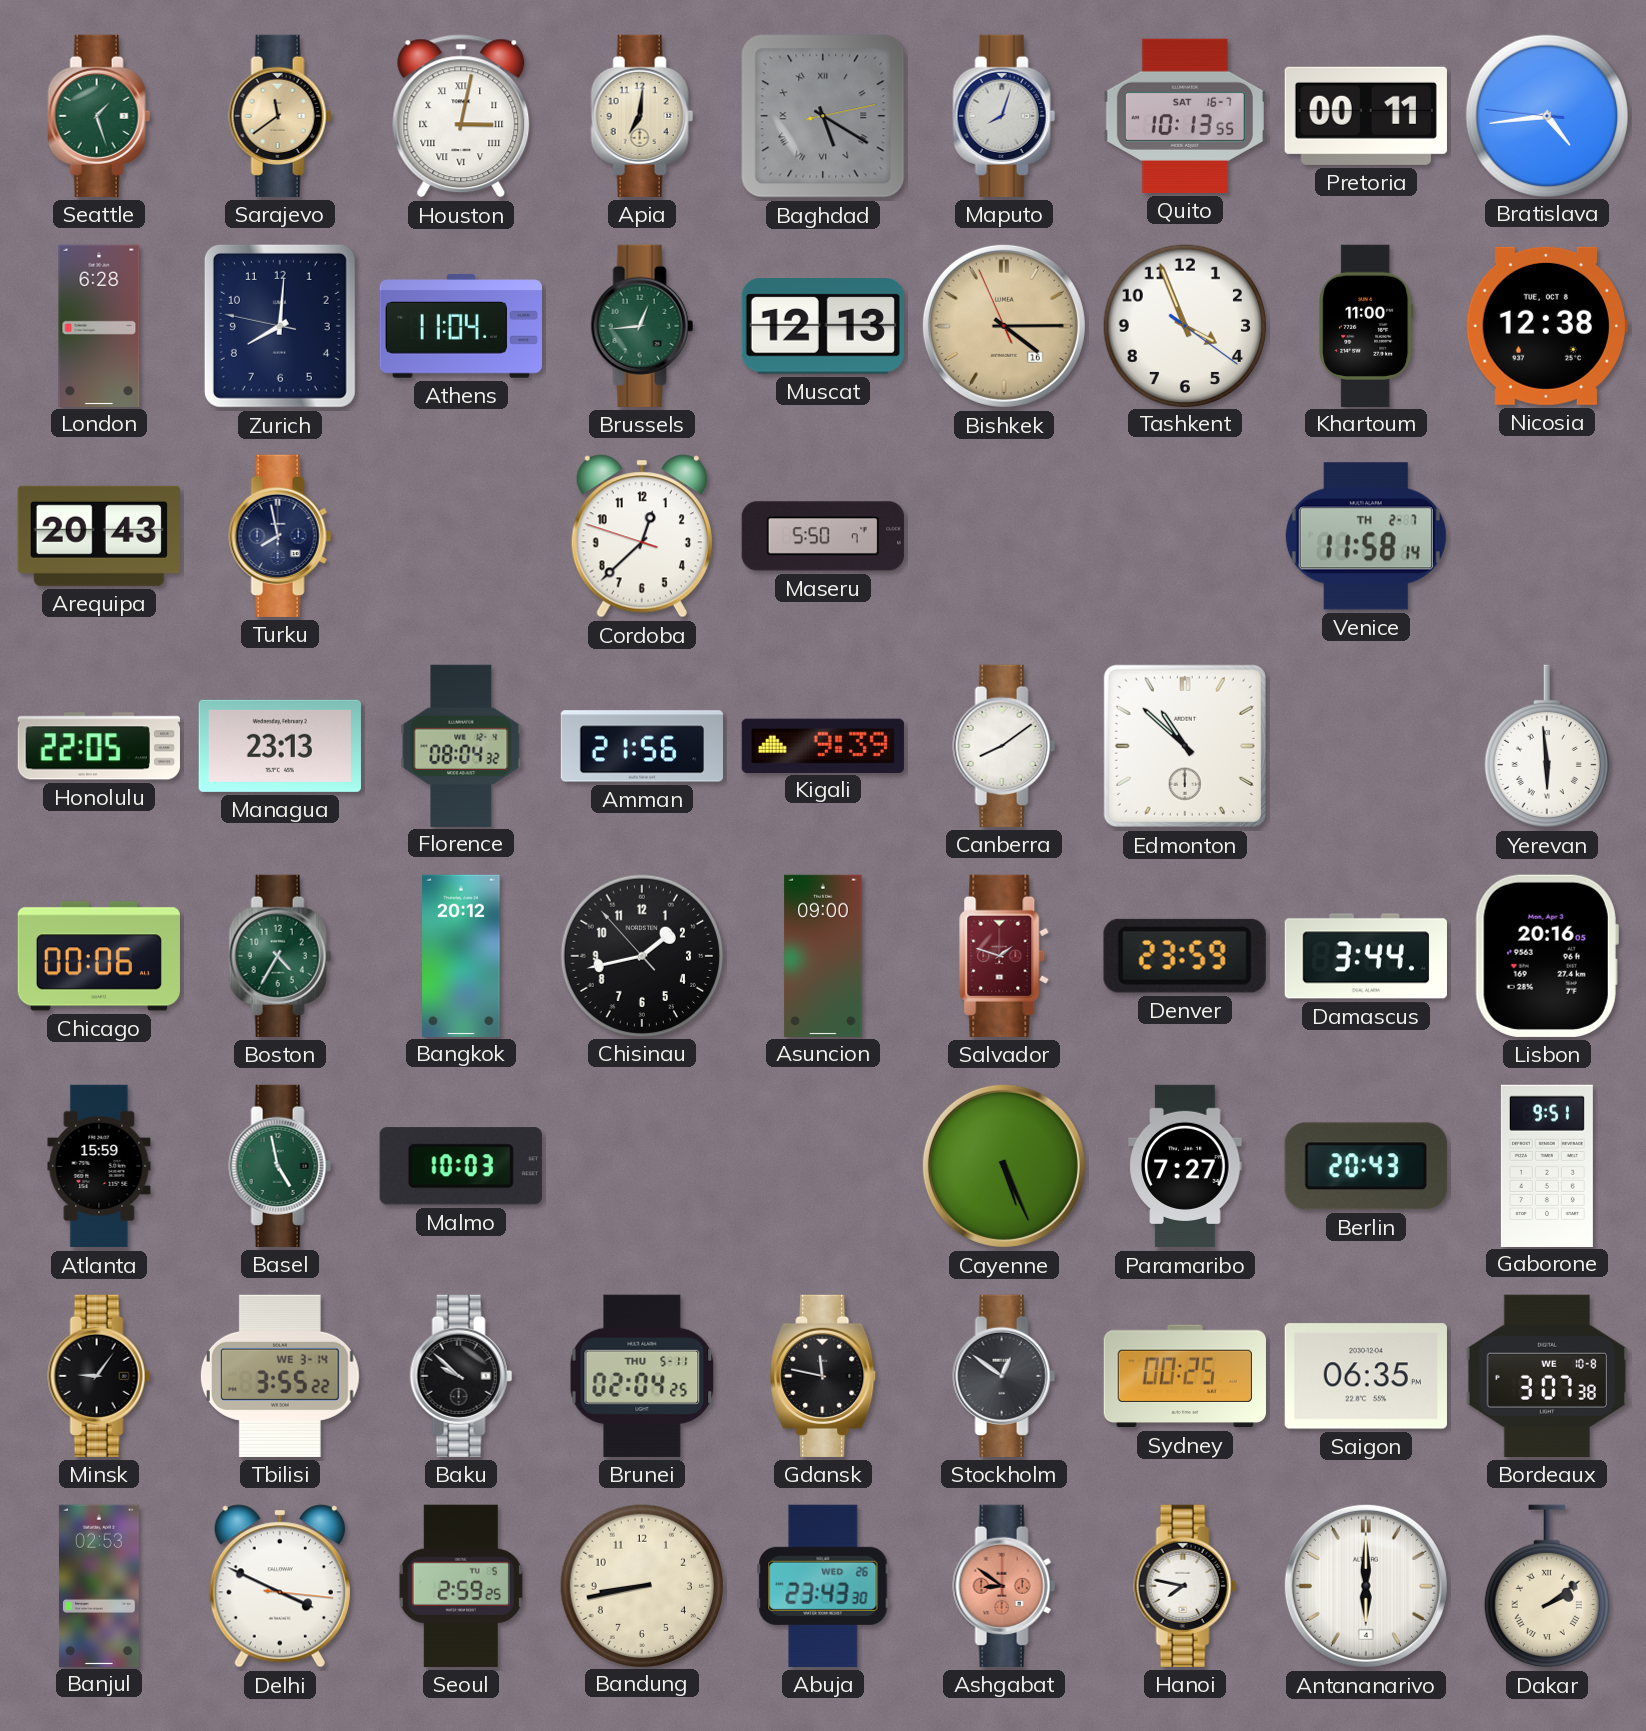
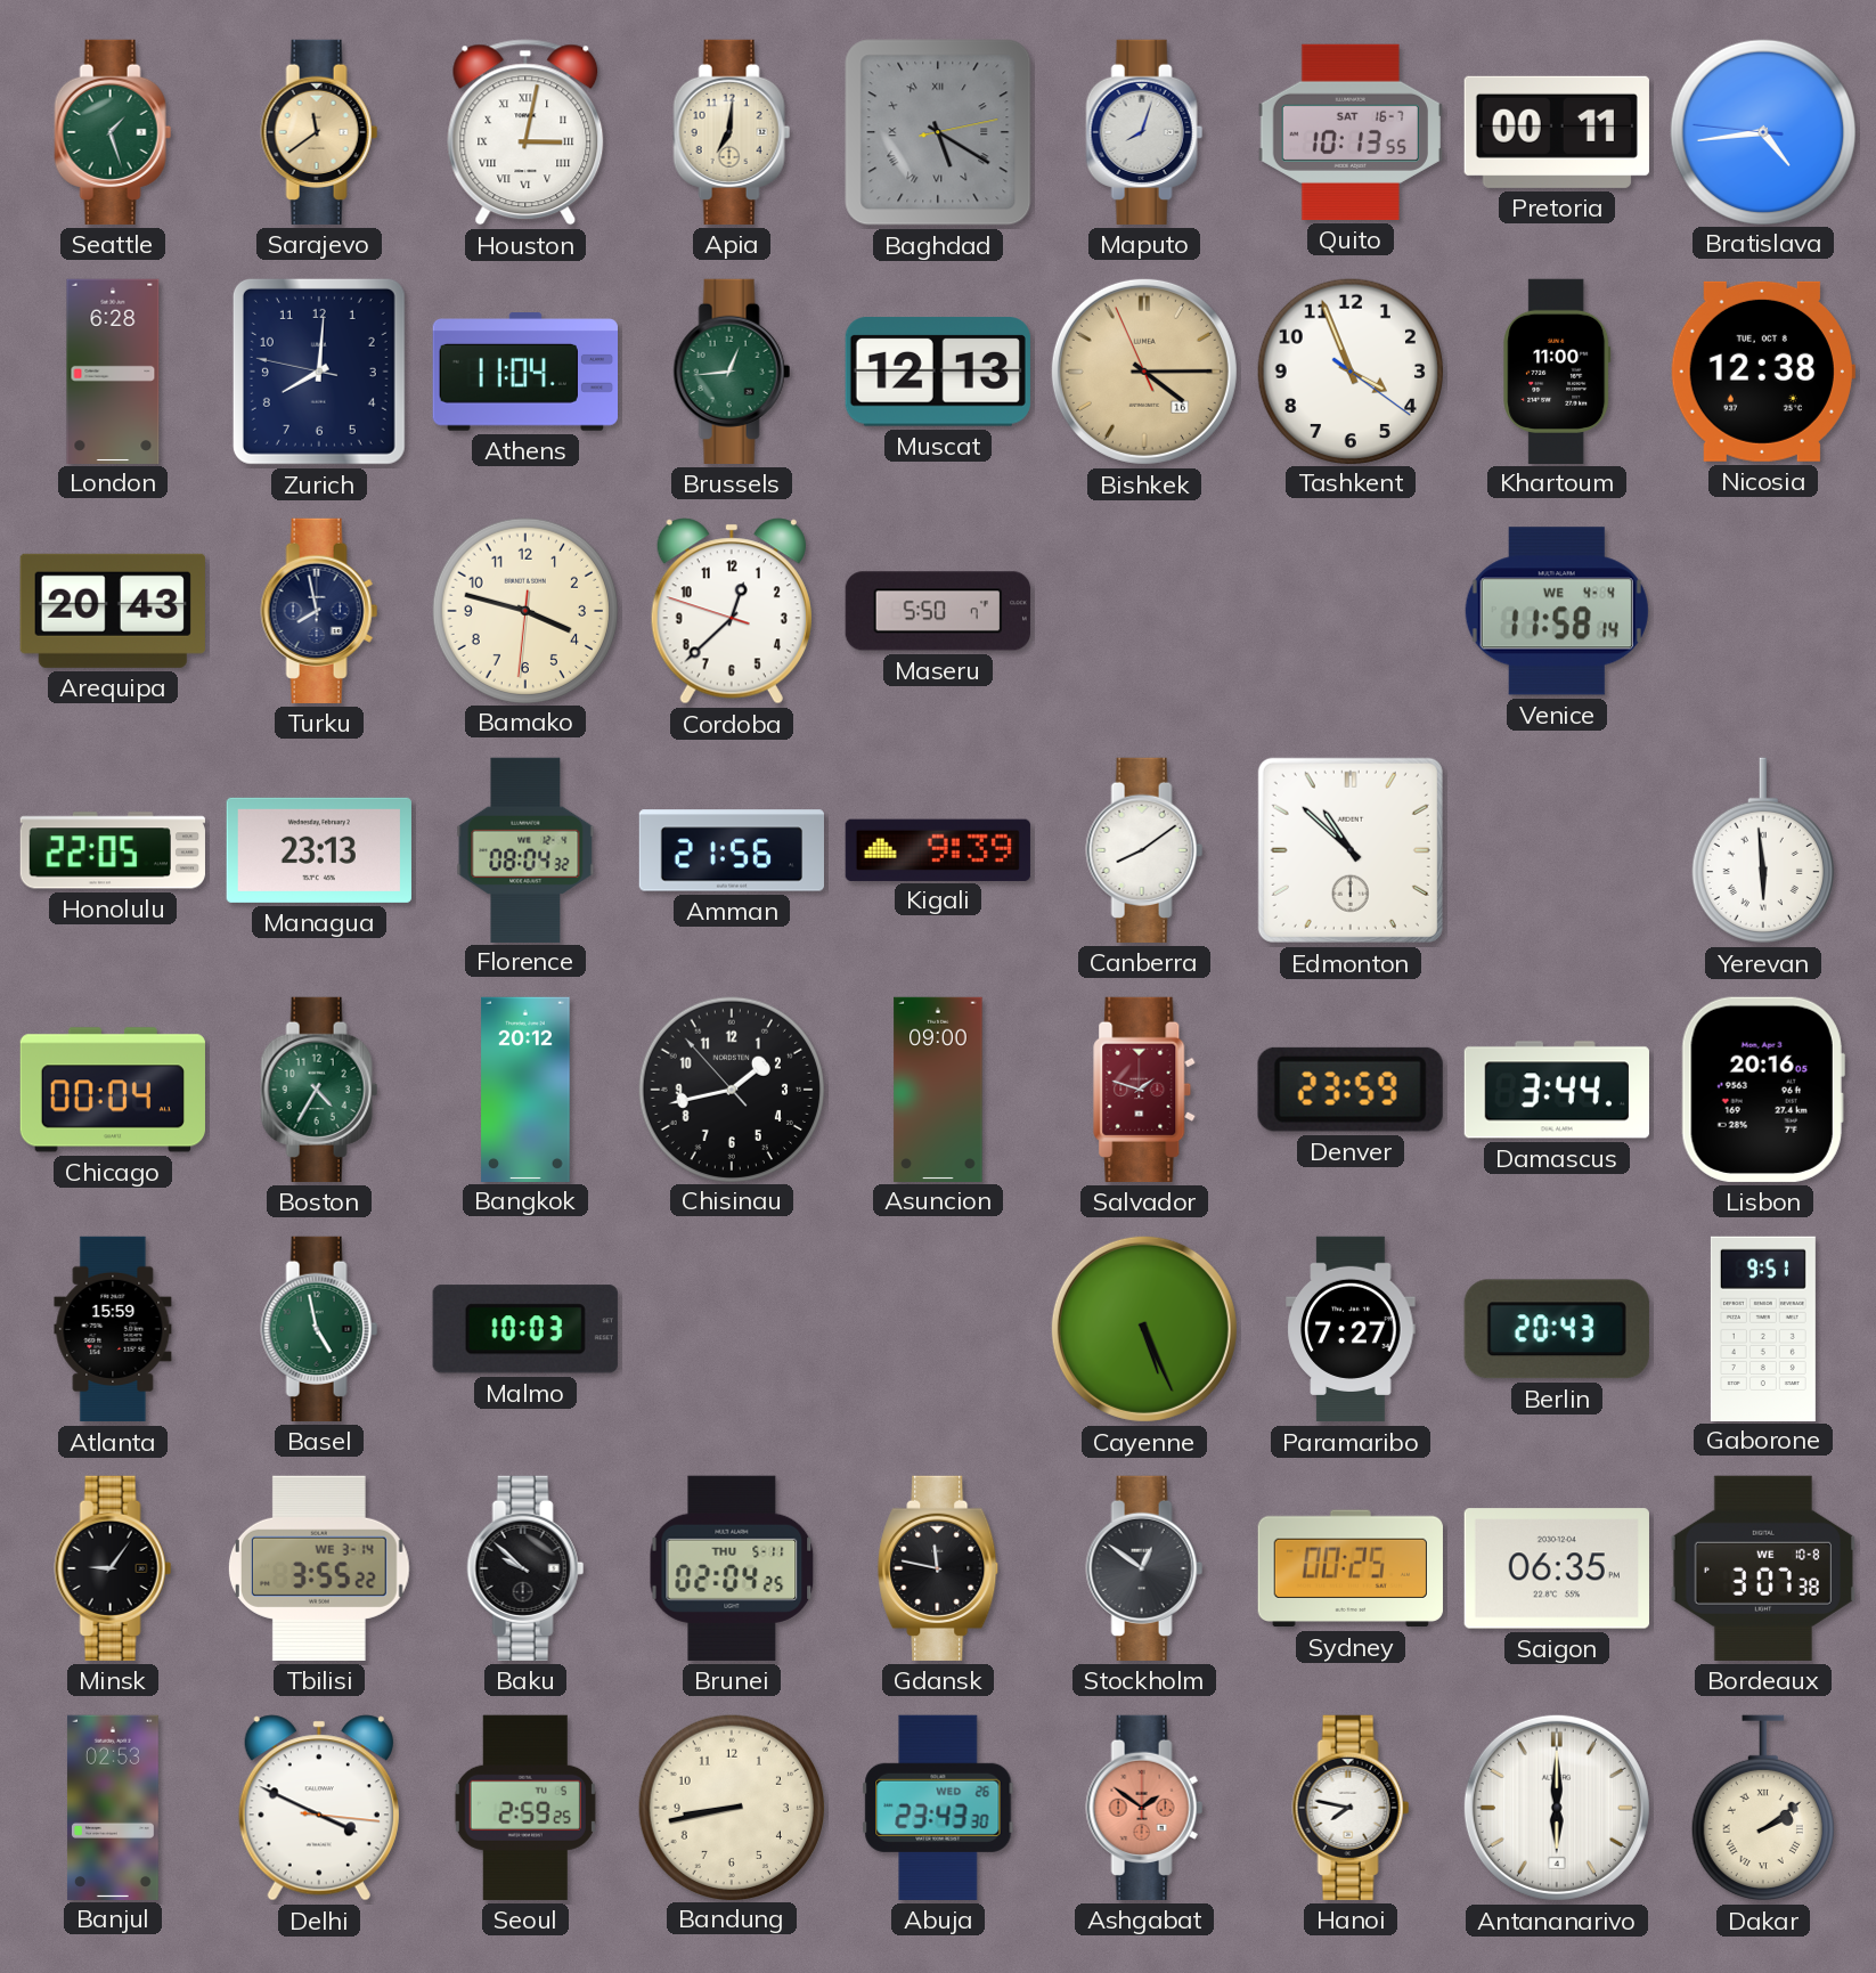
Bamako: none -> 3:47 (524, 610)
Venice date: TH 2-7 -> WE 4-4 (1557, 611)
Chicago: 00:06 -> 00:04 (112, 1090)
Ashgabat: 8:51 -> 1:51 (1144, 1808)
